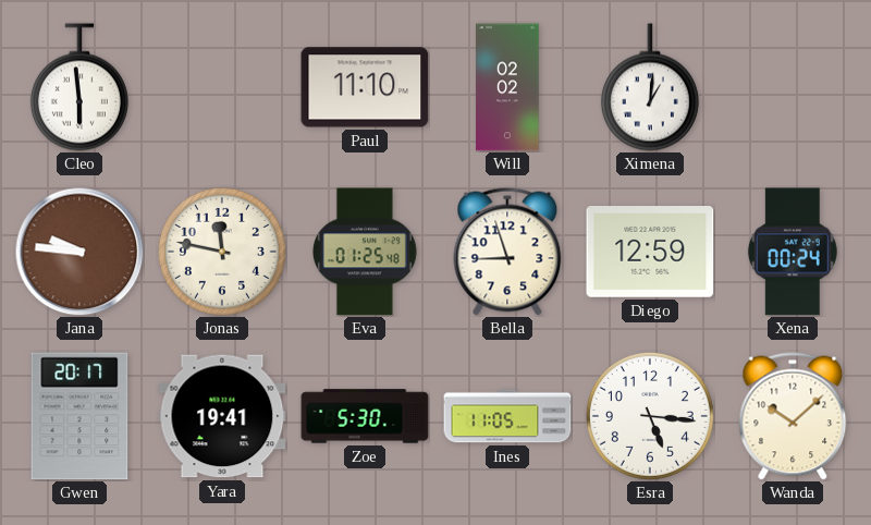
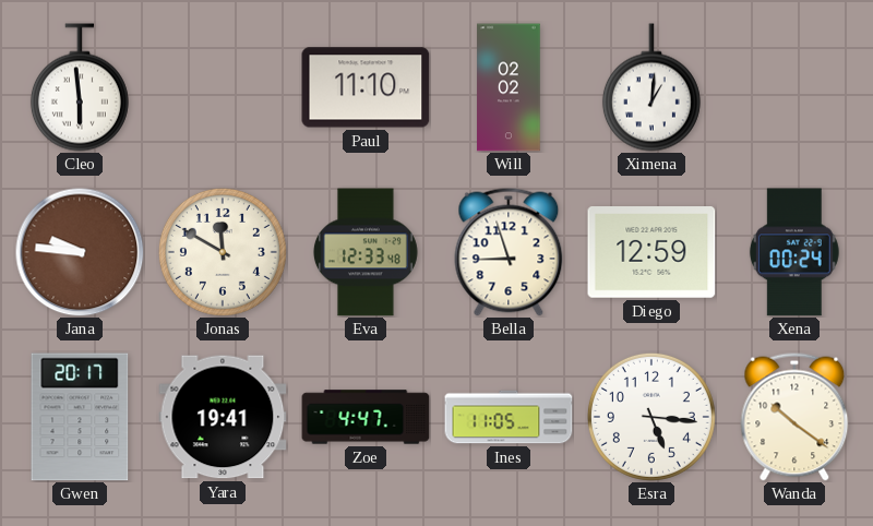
Jonas: 11:47 -> 11:50 (223, 252)
Eva: 01:25 -> 12:33 (366, 252)
Zoe: 5:30 -> 4:47 (366, 417)
Wanda: 10:08 -> 10:21 (794, 417)
